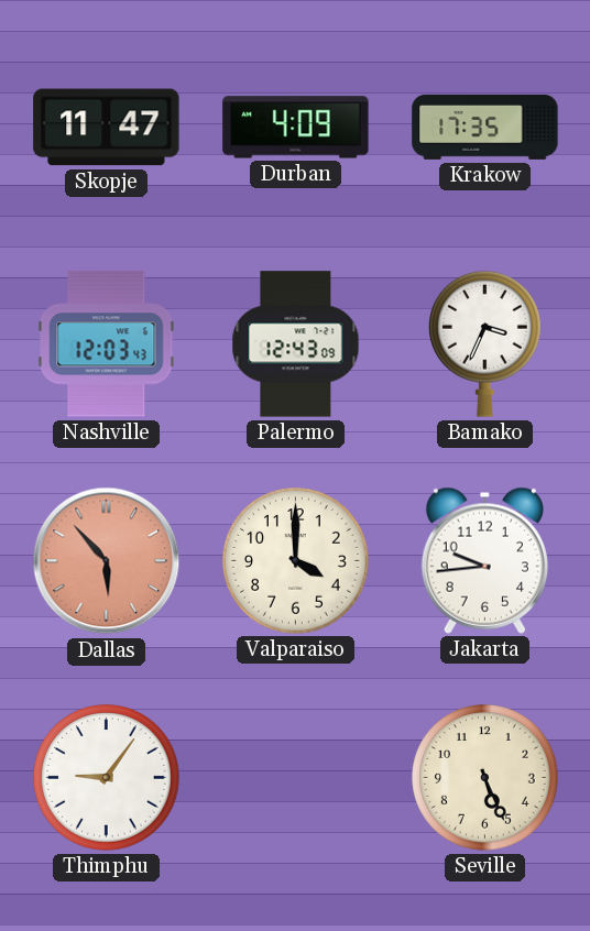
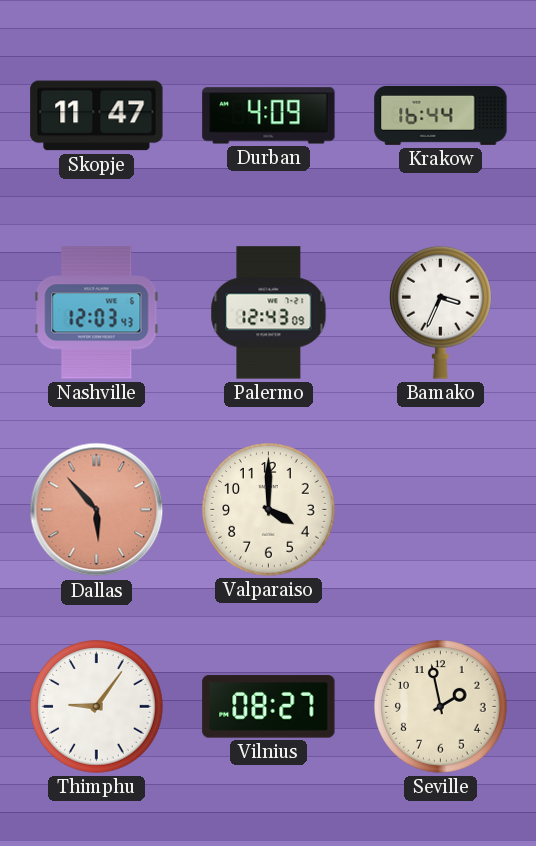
Krakow: 17:35 -> 16:44 (441, 115)
Jakarta: 9:44 -> none (484, 560)
Vilnius: none -> 08:27 (269, 707)
Seville: 5:26 -> 1:58 (441, 707)
